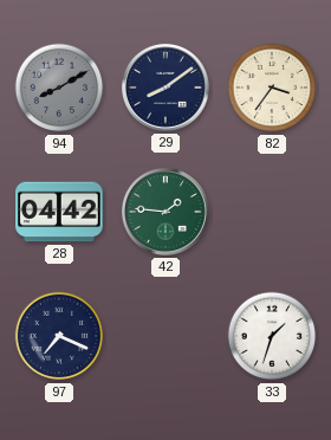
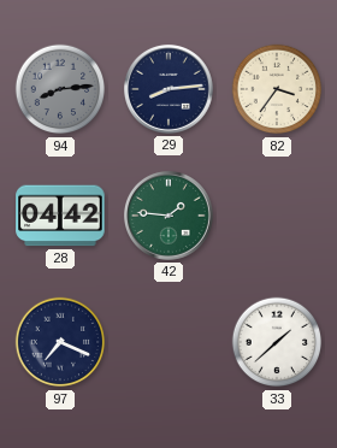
94: 8:10 -> 8:14 (60, 89)
29: 8:09 -> 8:14 (168, 89)
33: 1:33 -> 1:38 (277, 342)
